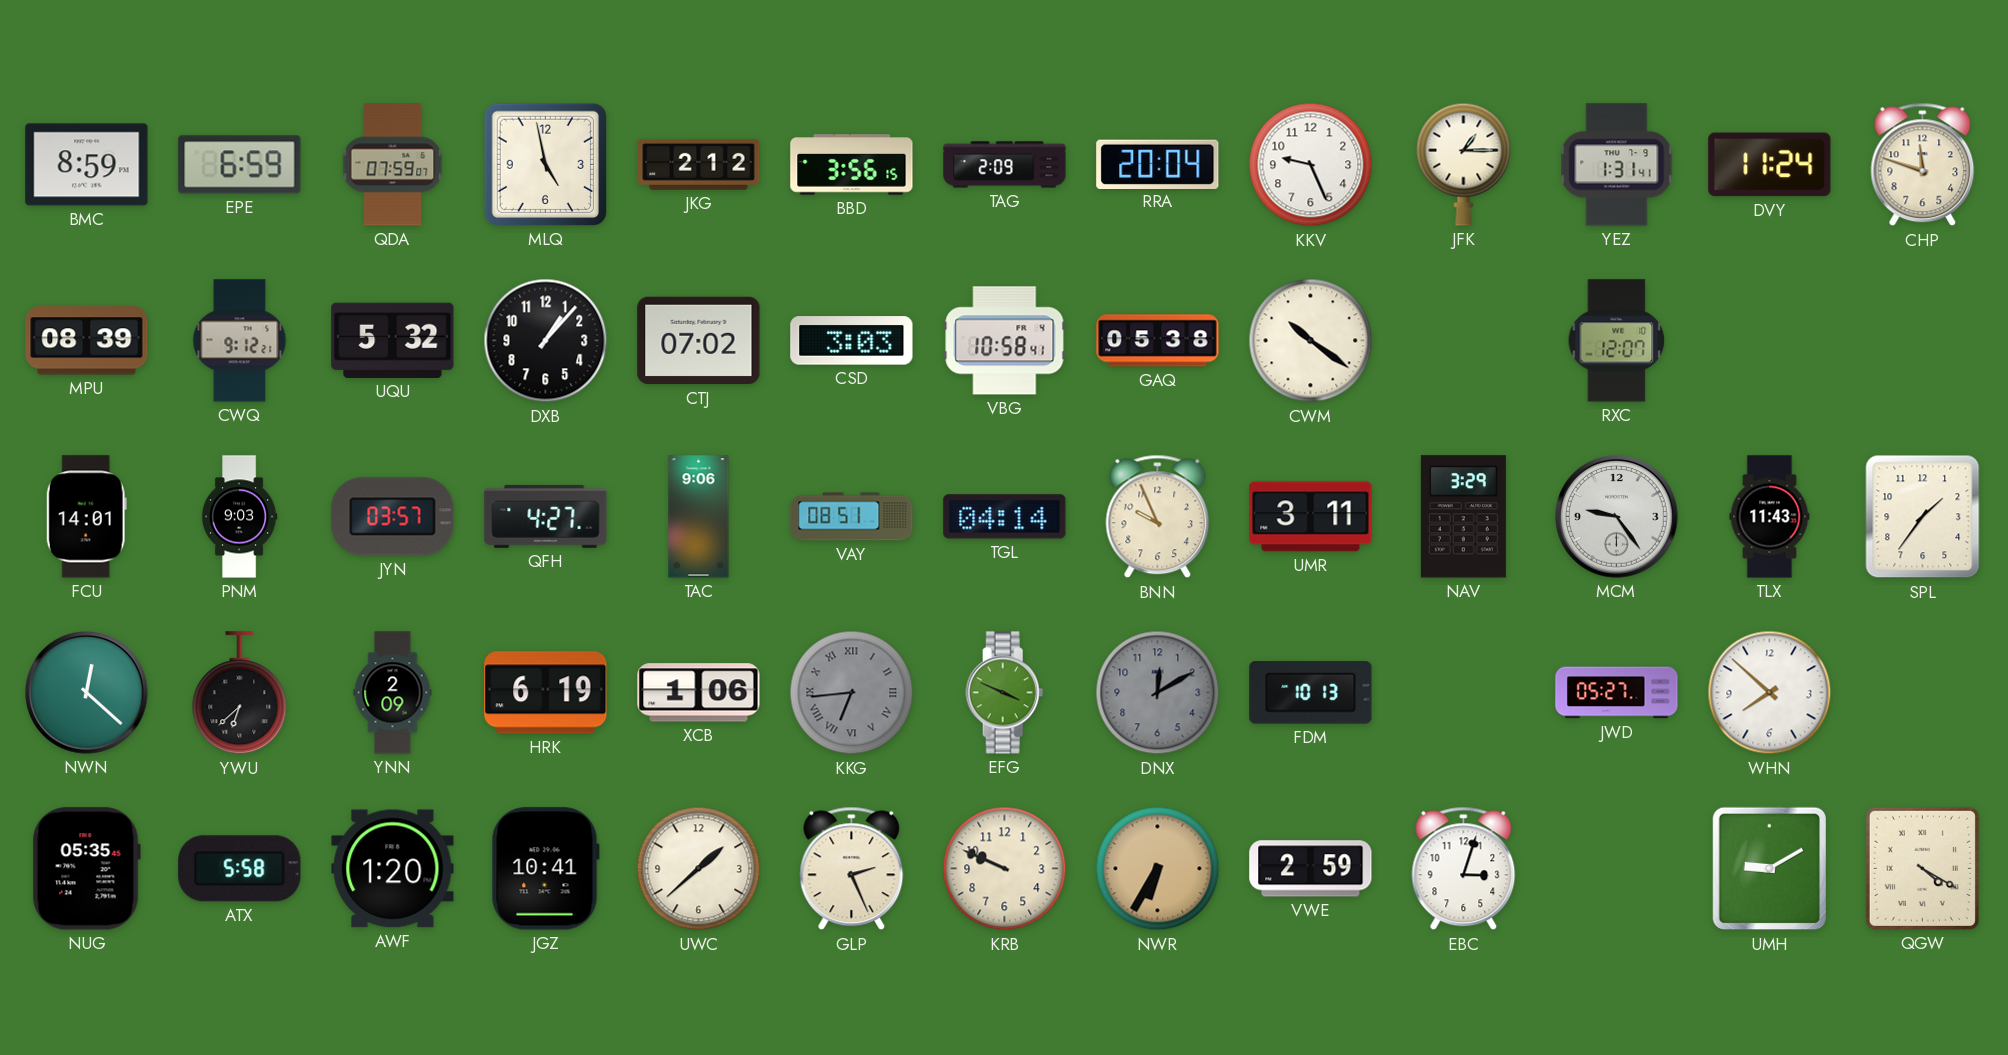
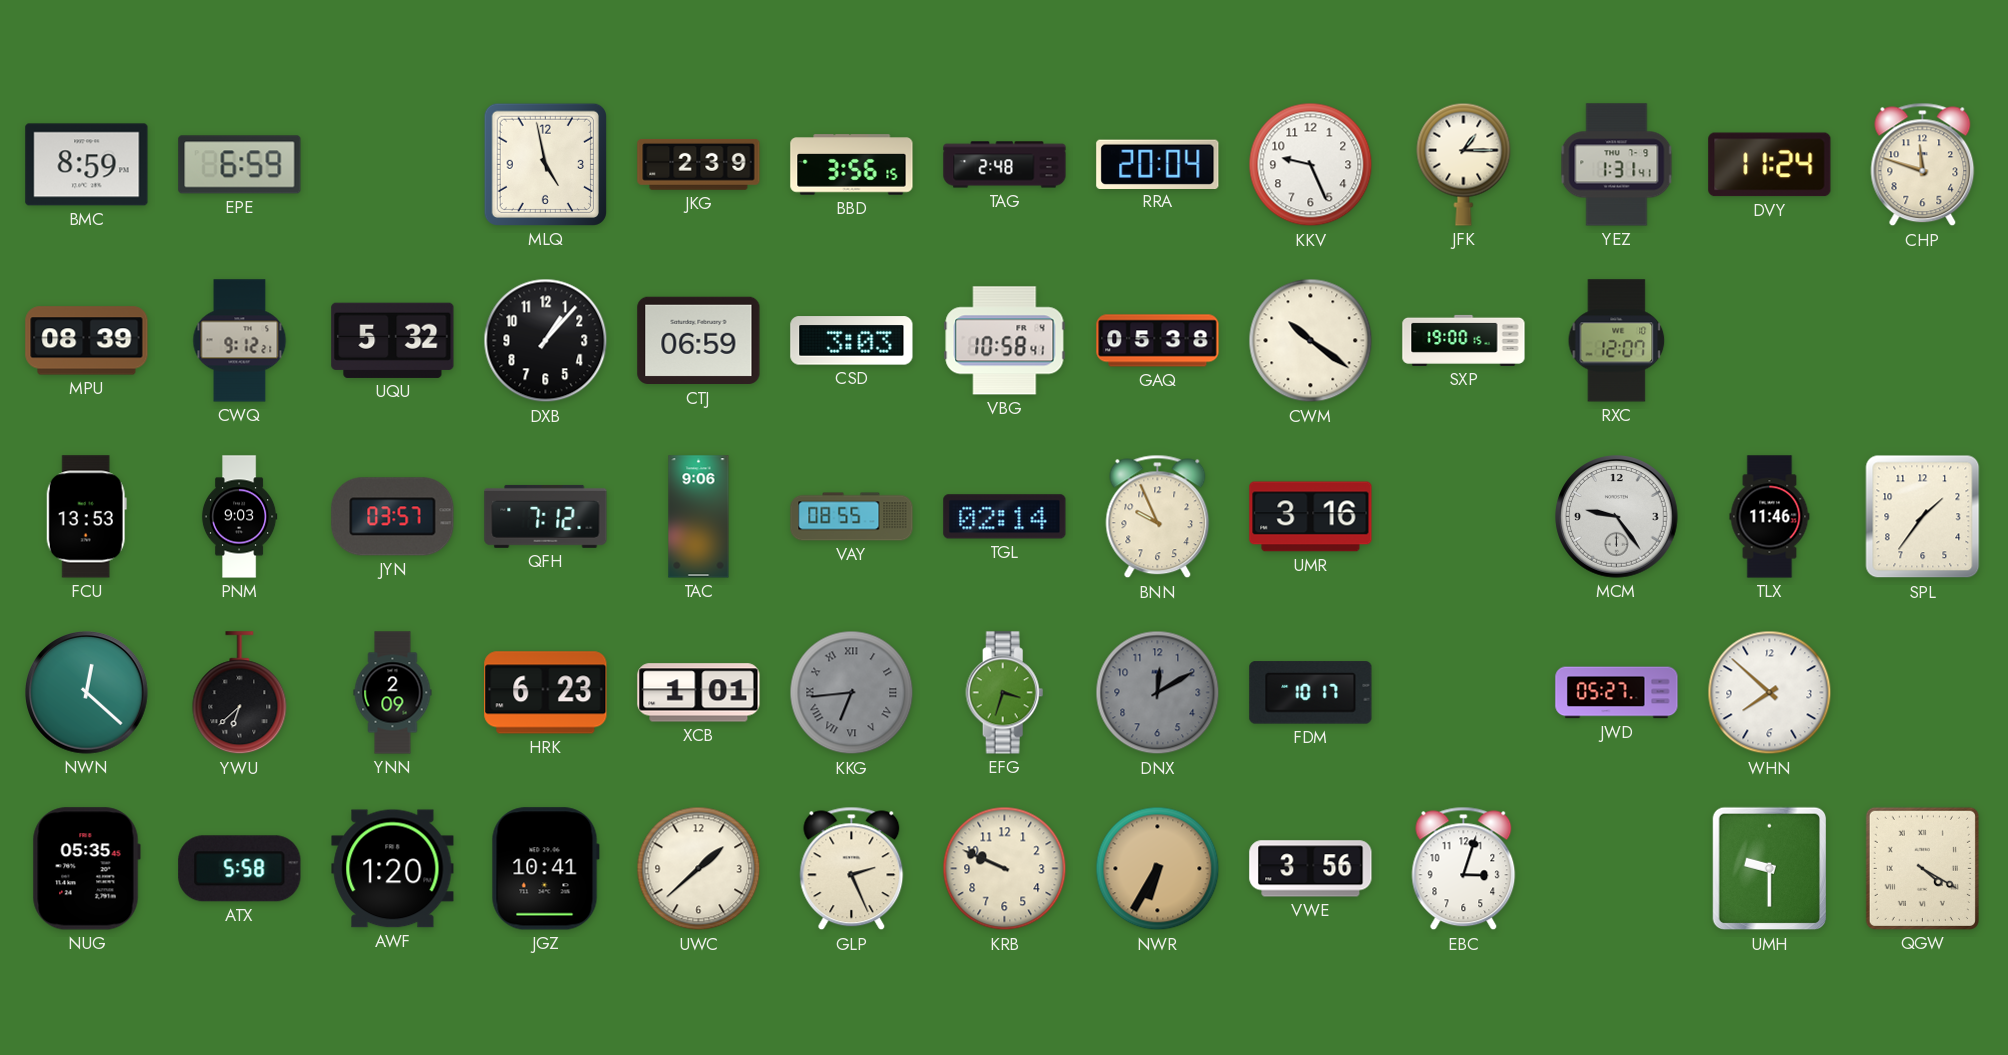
QDA: 07:59 -> none (393, 165)
JKG: 2:12 -> 2:39 (699, 164)
TAG: 2:09 -> 2:48 (1005, 165)
CTJ: 07:02 -> 06:59 (699, 341)
SXP: none -> 19:00 (1464, 340)
FCU: 14:01 -> 13:53 (86, 517)
QFH: 4:27 -> 7:12 (546, 516)
VAY: 08:51 -> 08:55 (852, 517)
TGL: 04:14 -> 02:14 (1005, 517)
UMR: 3:11 -> 3:16 (1311, 517)
NAV: 3:29 -> none (1463, 517)
TLX: 11:43 -> 11:46 (1770, 517)
HRK: 6:19 -> 6:23 (546, 693)
XCB: 1:06 -> 1:01 (699, 693)
EFG: 3:49 -> 3:33 (1005, 693)
FDM: 10:13 -> 10:17 (1311, 693)
VWE: 2:59 -> 3:56 (1311, 869)
UMH: 9:10 -> 9:30 (1770, 869)
